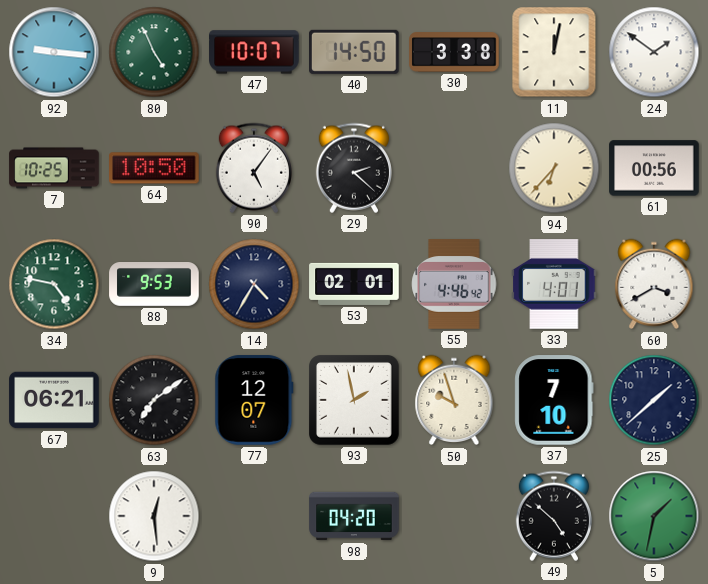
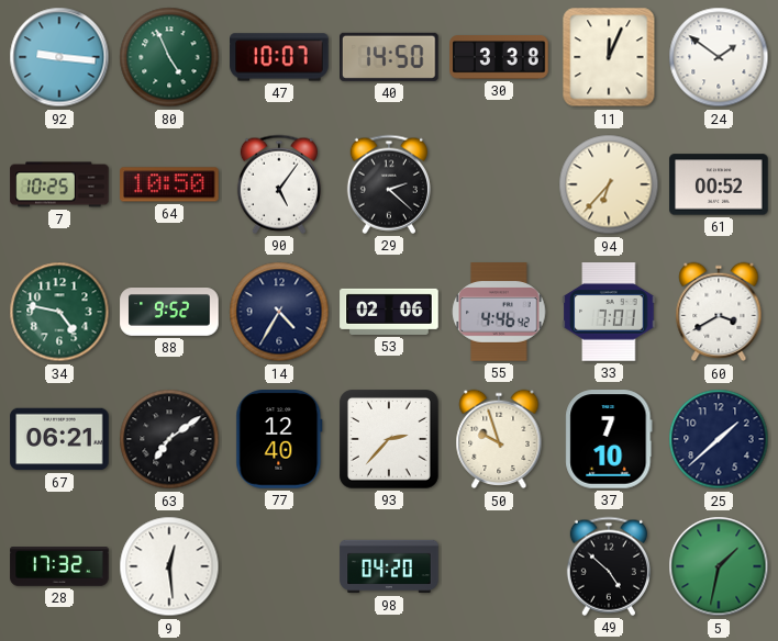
11: 12:02 -> 12:04 (609, 57)
61: 00:56 -> 00:52 (719, 184)
88: 9:53 -> 9:52 (169, 313)
53: 02:01 -> 02:06 (389, 312)
33: 4:01 -> 7:01 (609, 312)
77: 12:07 -> 12:40 (279, 439)
93: 1:58 -> 2:37 (390, 440)
28: none -> 17:32 (59, 566)
